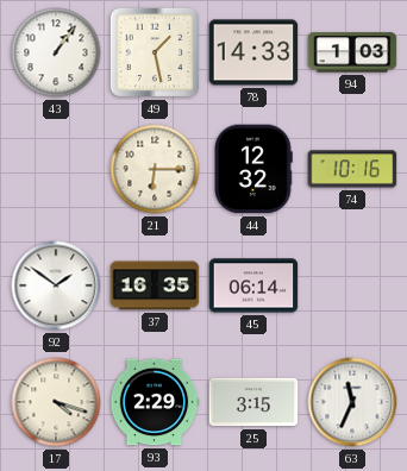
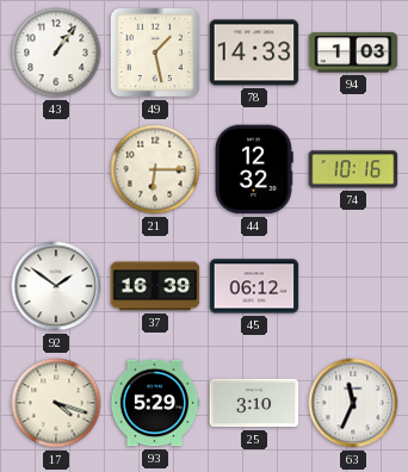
37: 16:35 -> 16:39 (155, 286)
45: 06:14 -> 06:12 (254, 286)
93: 2:29 -> 5:29 (155, 403)
25: 3:15 -> 3:10 (254, 403)
